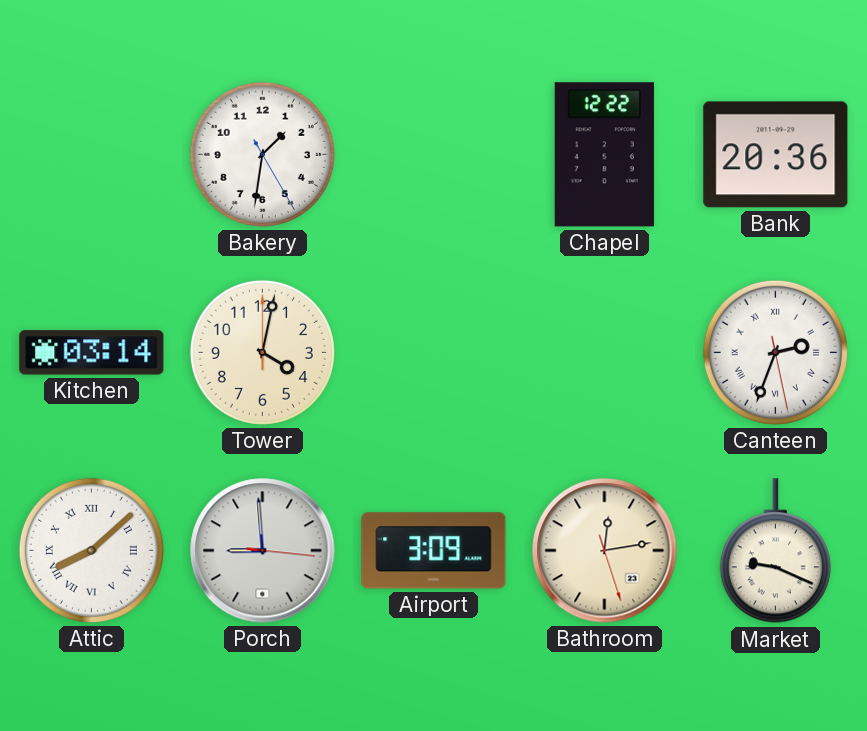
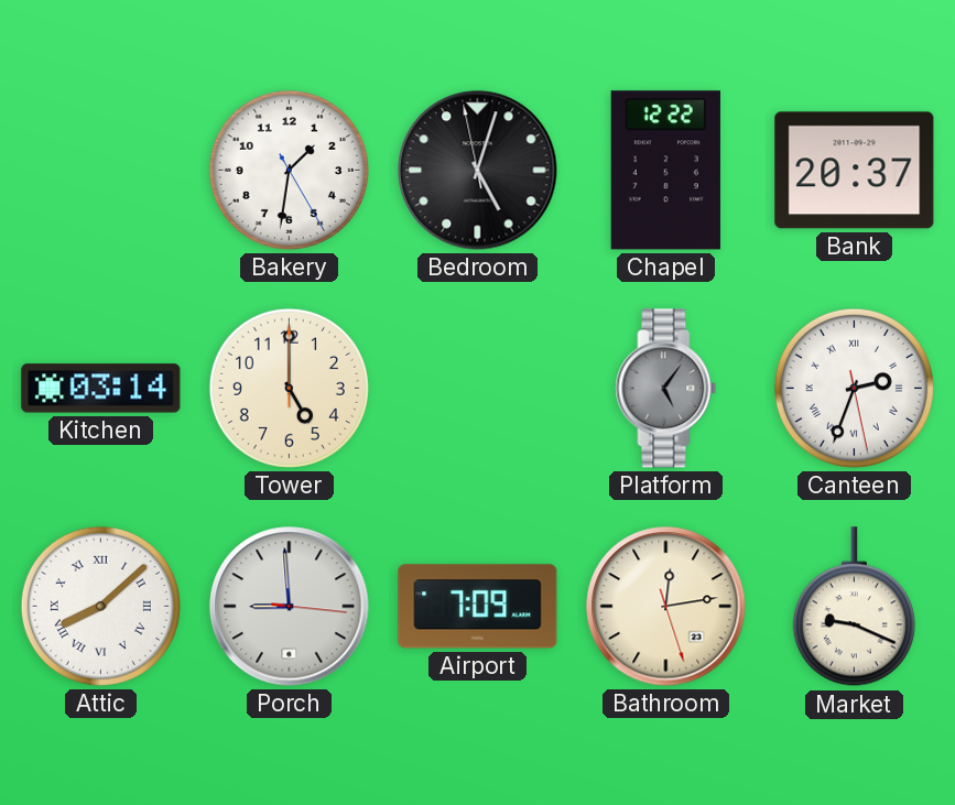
Bedroom: none -> 5:02 (478, 171)
Bank: 20:36 -> 20:37 (855, 171)
Tower: 4:02 -> 5:00 (289, 388)
Platform: none -> 5:06 (666, 389)
Airport: 3:09 -> 7:09 (478, 607)
